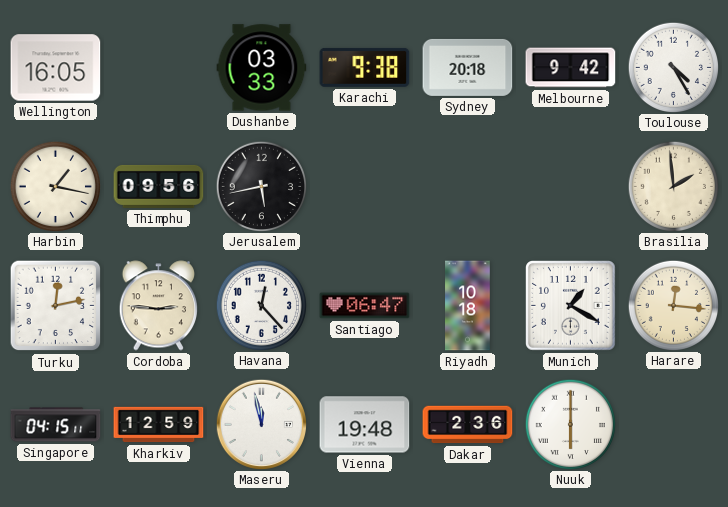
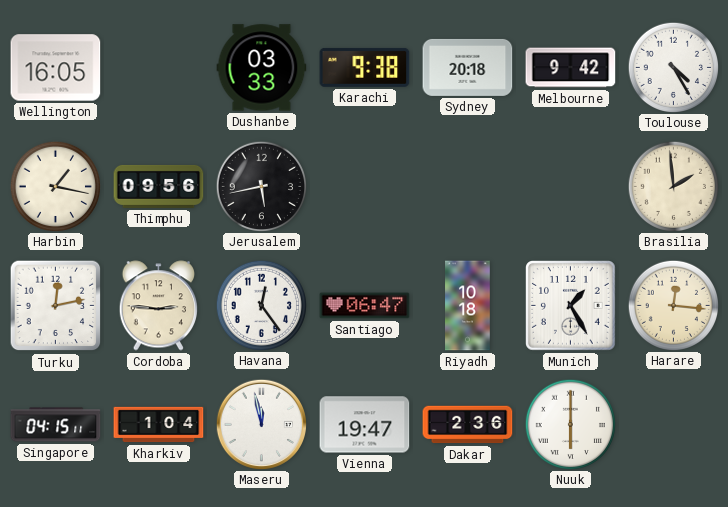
Havana: 12:23 -> 12:24 (261, 305)
Munich: 1:20 -> 1:25 (571, 306)
Kharkiv: 12:59 -> 1:04 (159, 425)
Vienna: 19:48 -> 19:47 (365, 425)
